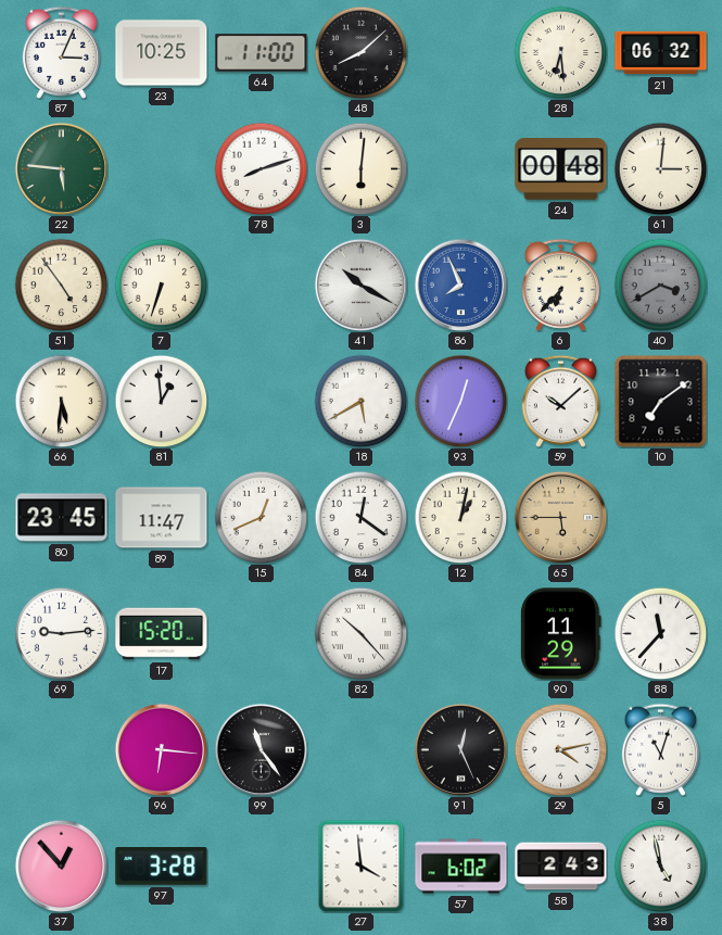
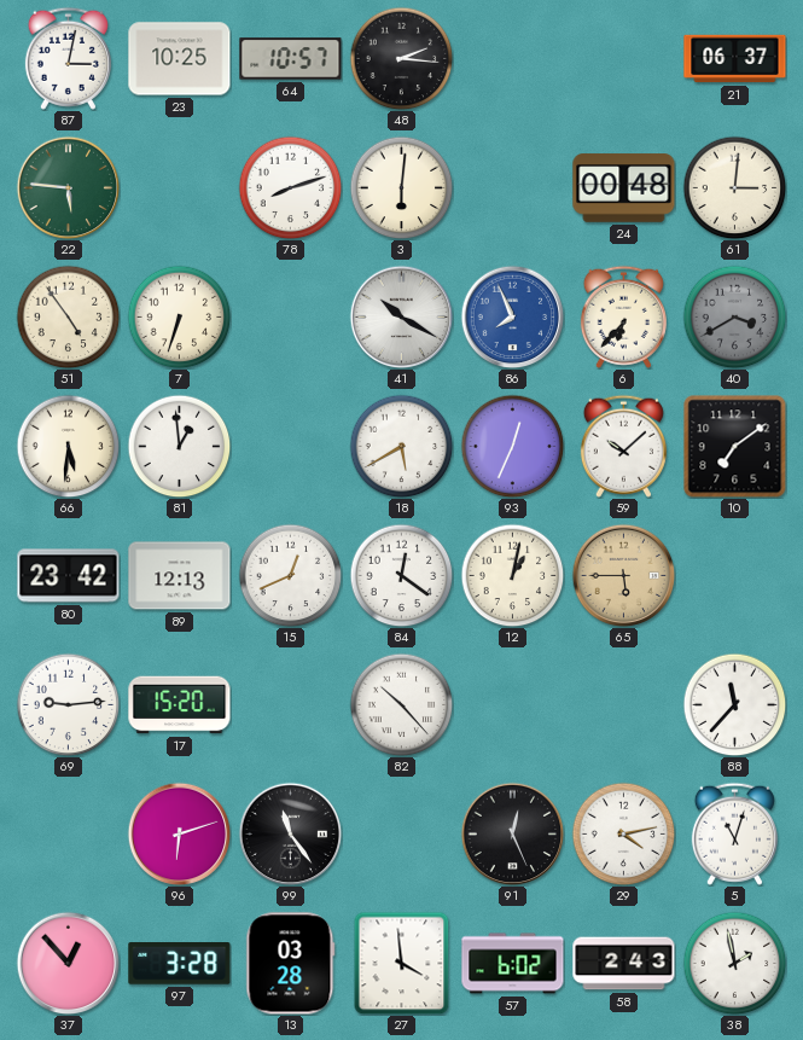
87: 3:04 -> 3:02 (68, 58)
64: 11:00 -> 10:57 (291, 59)
48: 8:08 -> 2:16 (401, 58)
28: 6:29 -> none (560, 52)
21: 06:32 -> 06:37 (735, 59)
80: 23:45 -> 23:42 (69, 576)
89: 11:47 -> 12:13 (180, 576)
90: 11:29 -> none (560, 634)
96: 6:16 -> 6:12 (179, 833)
13: none -> 03:28 (291, 964)
38: 4:58 -> 1:58 (734, 963)
